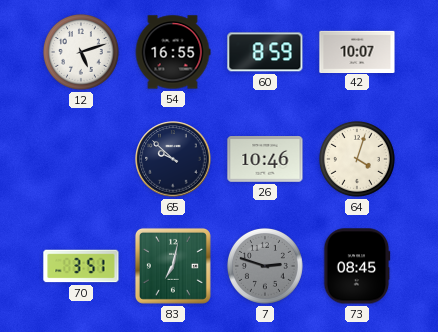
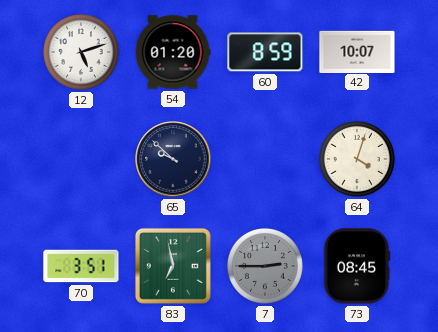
54: 16:55 -> 01:20 (173, 52)
26: 10:46 -> none (265, 160)
83: 7:02 -> 6:58 (173, 266)
7: 2:48 -> 2:45 (265, 266)
